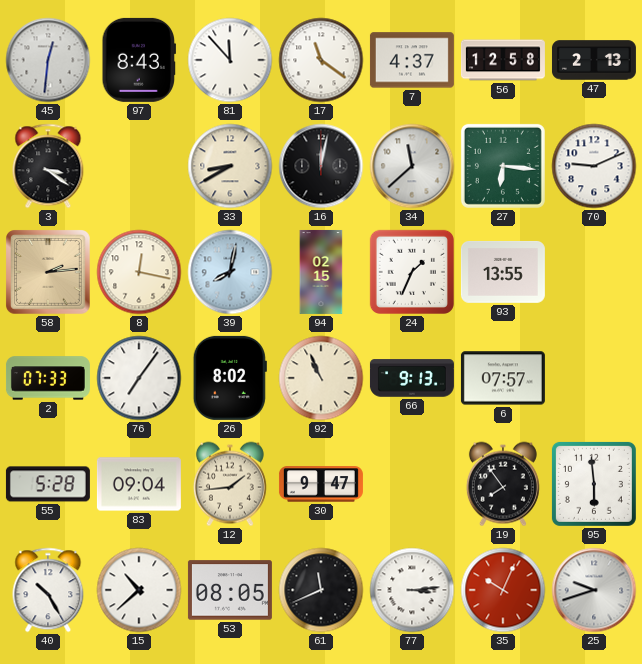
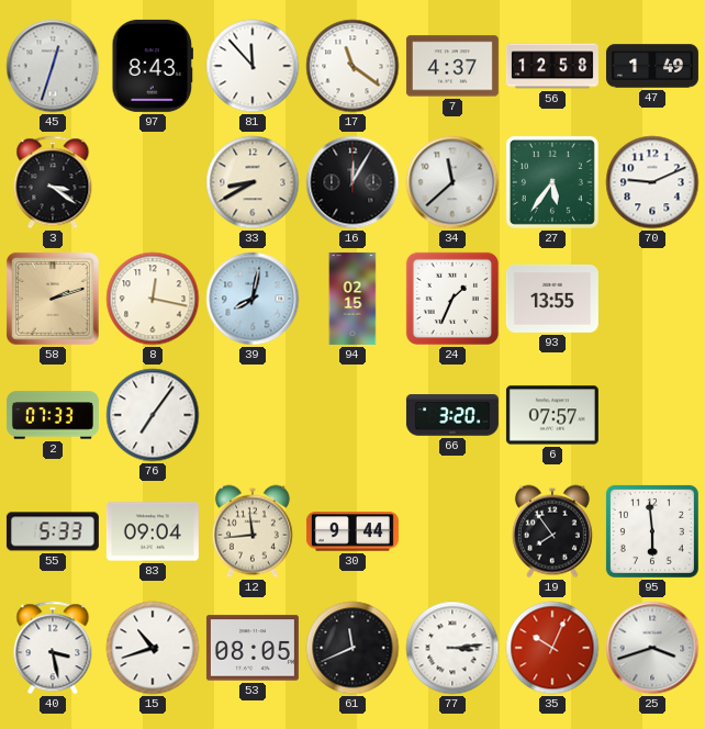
45: 12:31 -> 12:33 (53, 66)
47: 2:13 -> 1:49 (652, 66)
16: 12:02 -> 12:05 (352, 182)
27: 6:16 -> 5:36 (552, 182)
58: 2:14 -> 2:12 (54, 300)
26: 8:02 -> none (230, 378)
92: 10:56 -> none (321, 378)
66: 9:13 -> 3:20 (452, 415)
55: 5:28 -> 5:33 (53, 531)
12: 1:44 -> 11:44 (253, 531)
30: 9:47 -> 9:44 (352, 531)
40: 10:25 -> 3:28 (53, 648)
15: 10:38 -> 10:42 (153, 648)
25: 9:42 -> 3:42 (652, 648)
